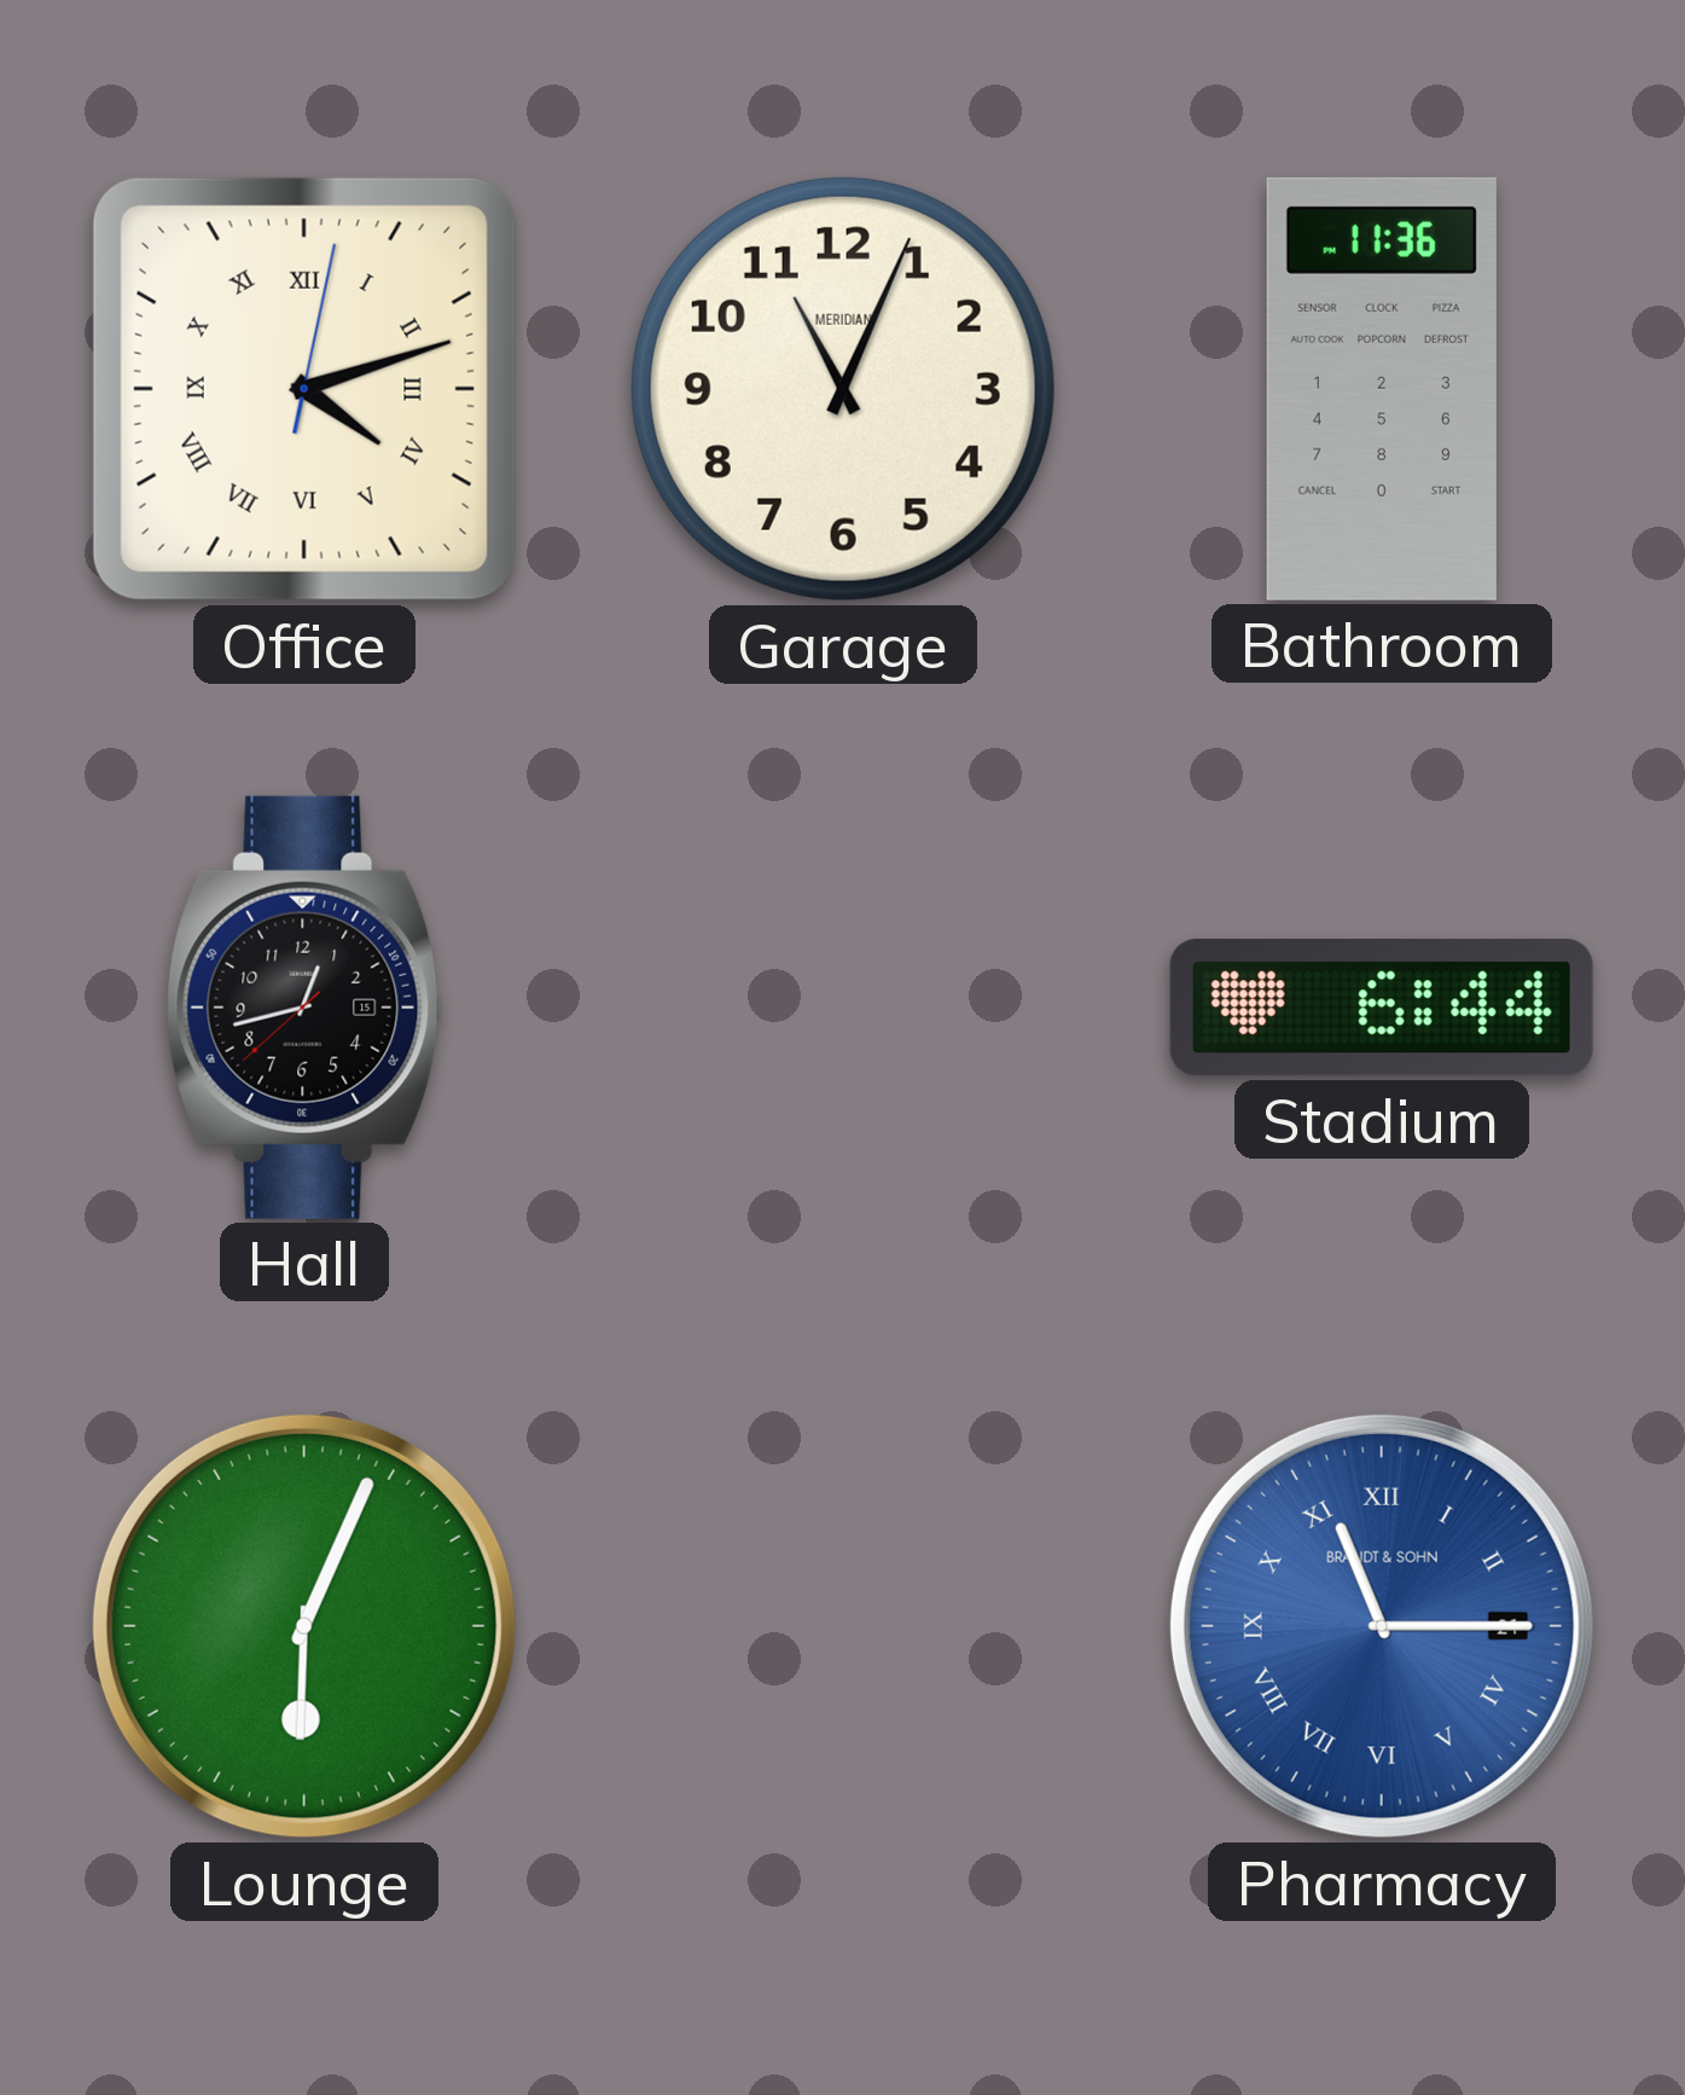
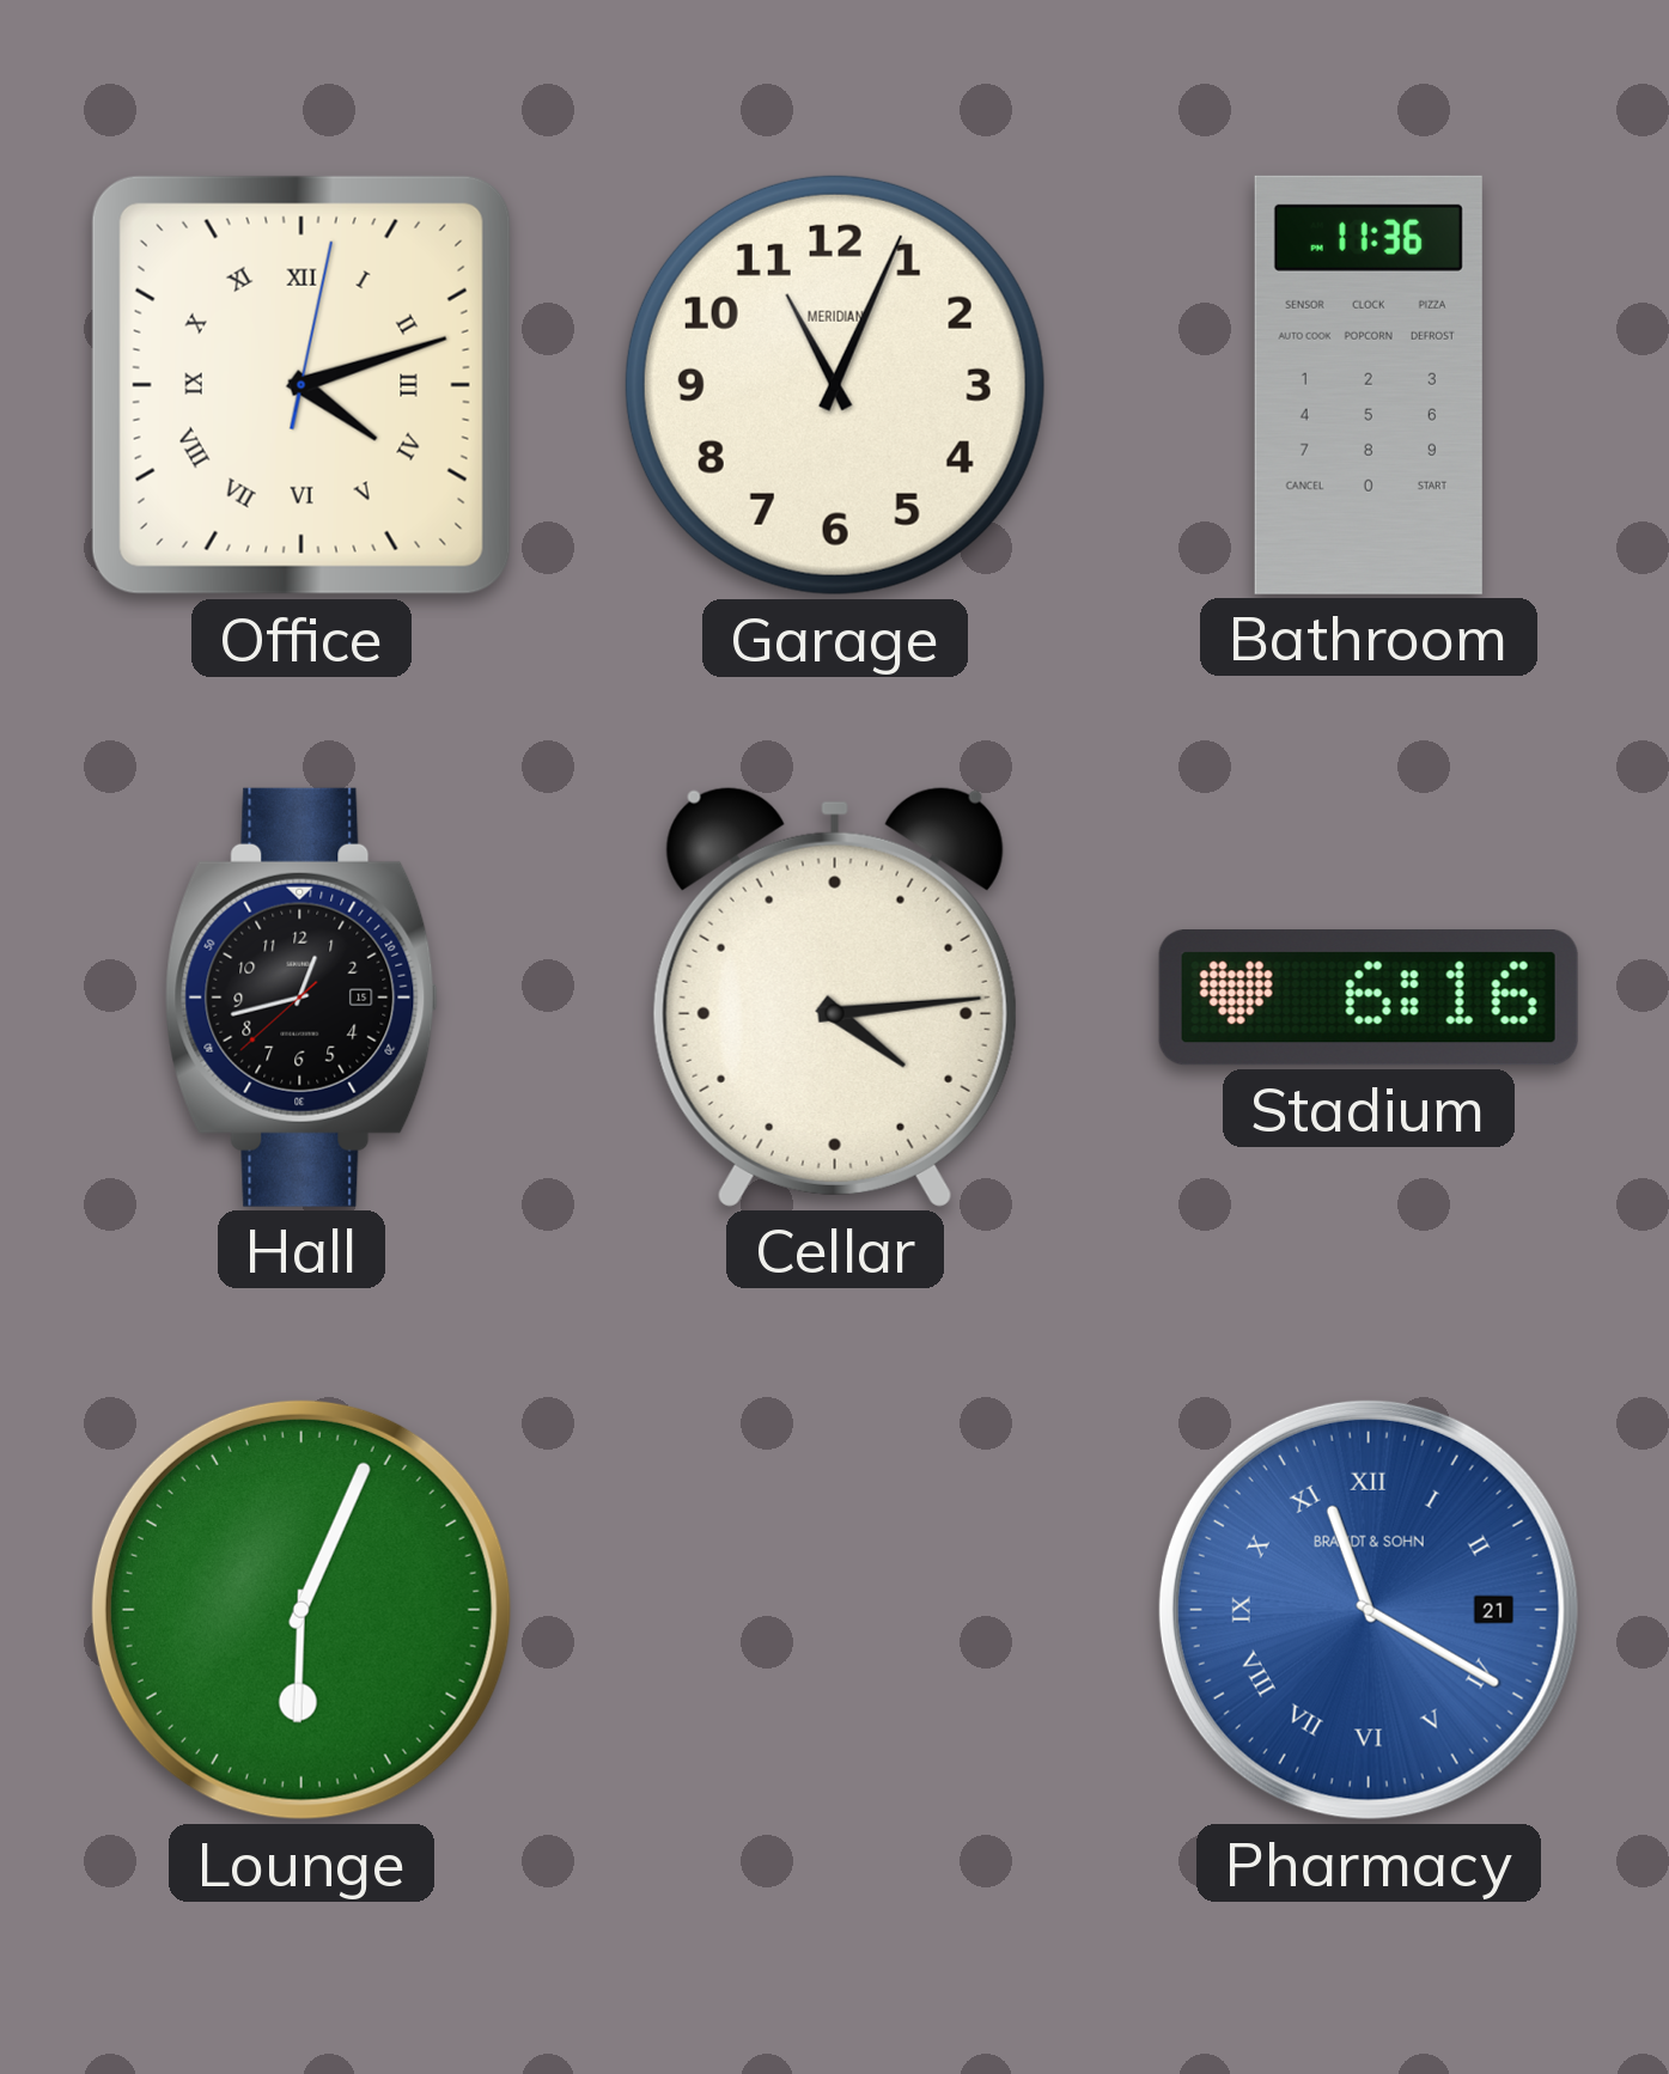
Cellar: none -> 4:14 (835, 996)
Stadium: 6:44 -> 6:16 (1369, 999)
Pharmacy: 11:15 -> 11:20 (1369, 1610)
